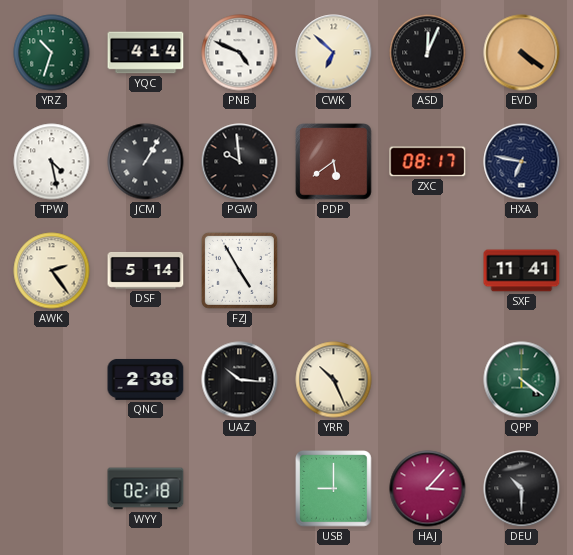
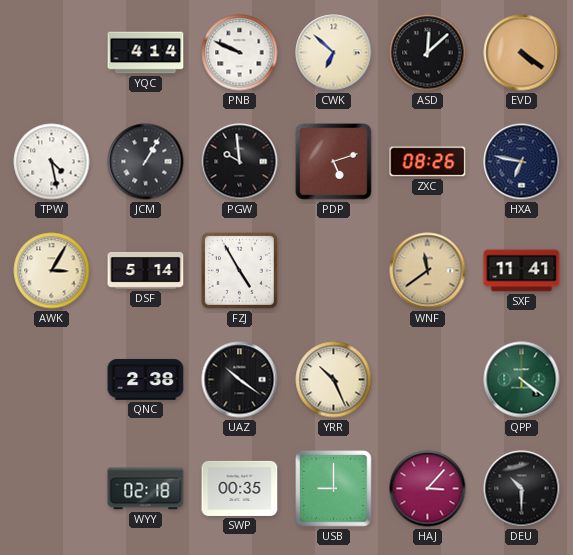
YRZ: 10:33 -> none (52, 53)
PNB: 4:49 -> 9:49 (240, 53)
ASD: 12:04 -> 12:08 (428, 53)
PDP: 5:39 -> 5:12 (334, 162)
ZXC: 08:17 -> 08:26 (428, 162)
AWK: 2:24 -> 3:05 (52, 271)
WNF: none -> 11:39 (428, 271)
UAZ: 10:16 -> 10:21 (240, 380)
SWP: none -> 00:35 (240, 488)
